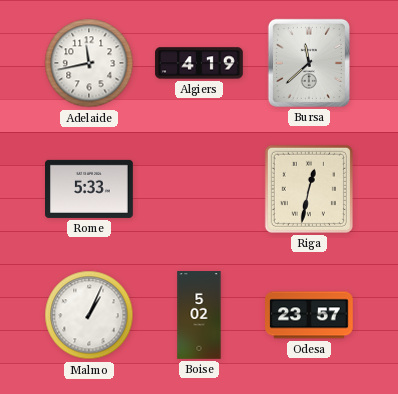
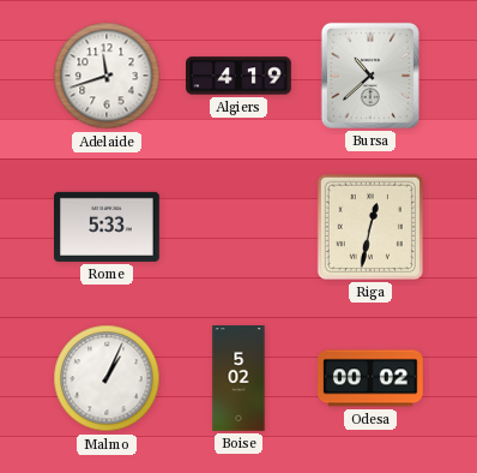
Adelaide: 11:43 -> 11:42 (107, 76)
Bursa: 11:38 -> 10:38 (370, 76)
Odesa: 23:57 -> 00:02 (372, 378)
